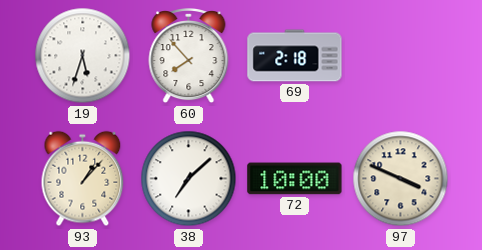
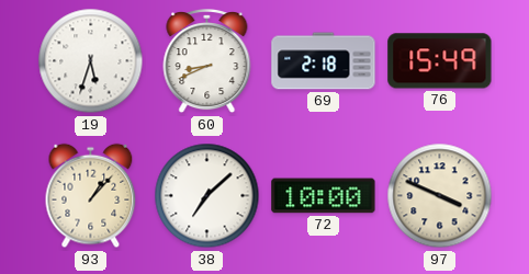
60: 7:53 -> 8:41 (207, 62)
76: none -> 15:49 (440, 61)
